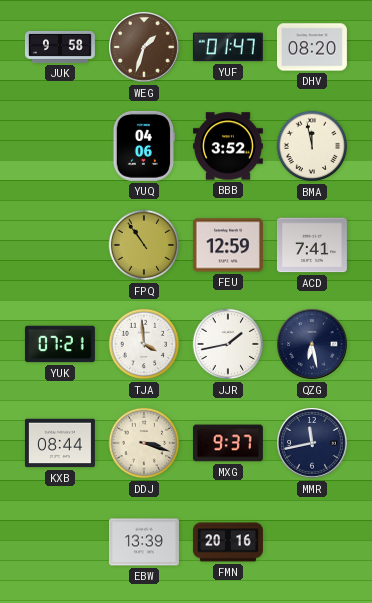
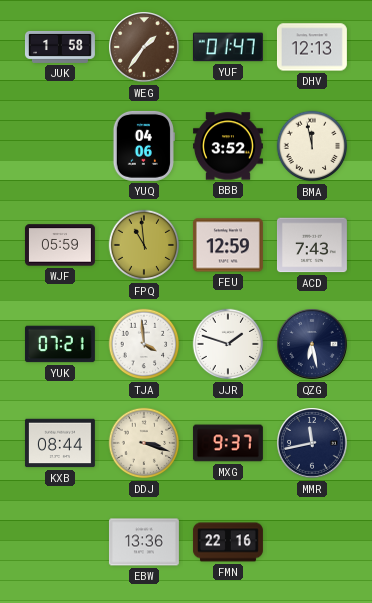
JUK: 9:58 -> 1:58 (60, 47)
WEG: 1:33 -> 1:36 (145, 48)
DHV: 08:20 -> 12:13 (312, 47)
WJF: none -> 05:59 (60, 245)
FPQ: 10:54 -> 10:59 (144, 245)
ACD: 7:41 -> 7:43 (312, 245)
JJR: 1:43 -> 1:48 (228, 344)
EBW: 13:39 -> 13:36 (144, 542)
FMN: 20:16 -> 22:16 (228, 542)
